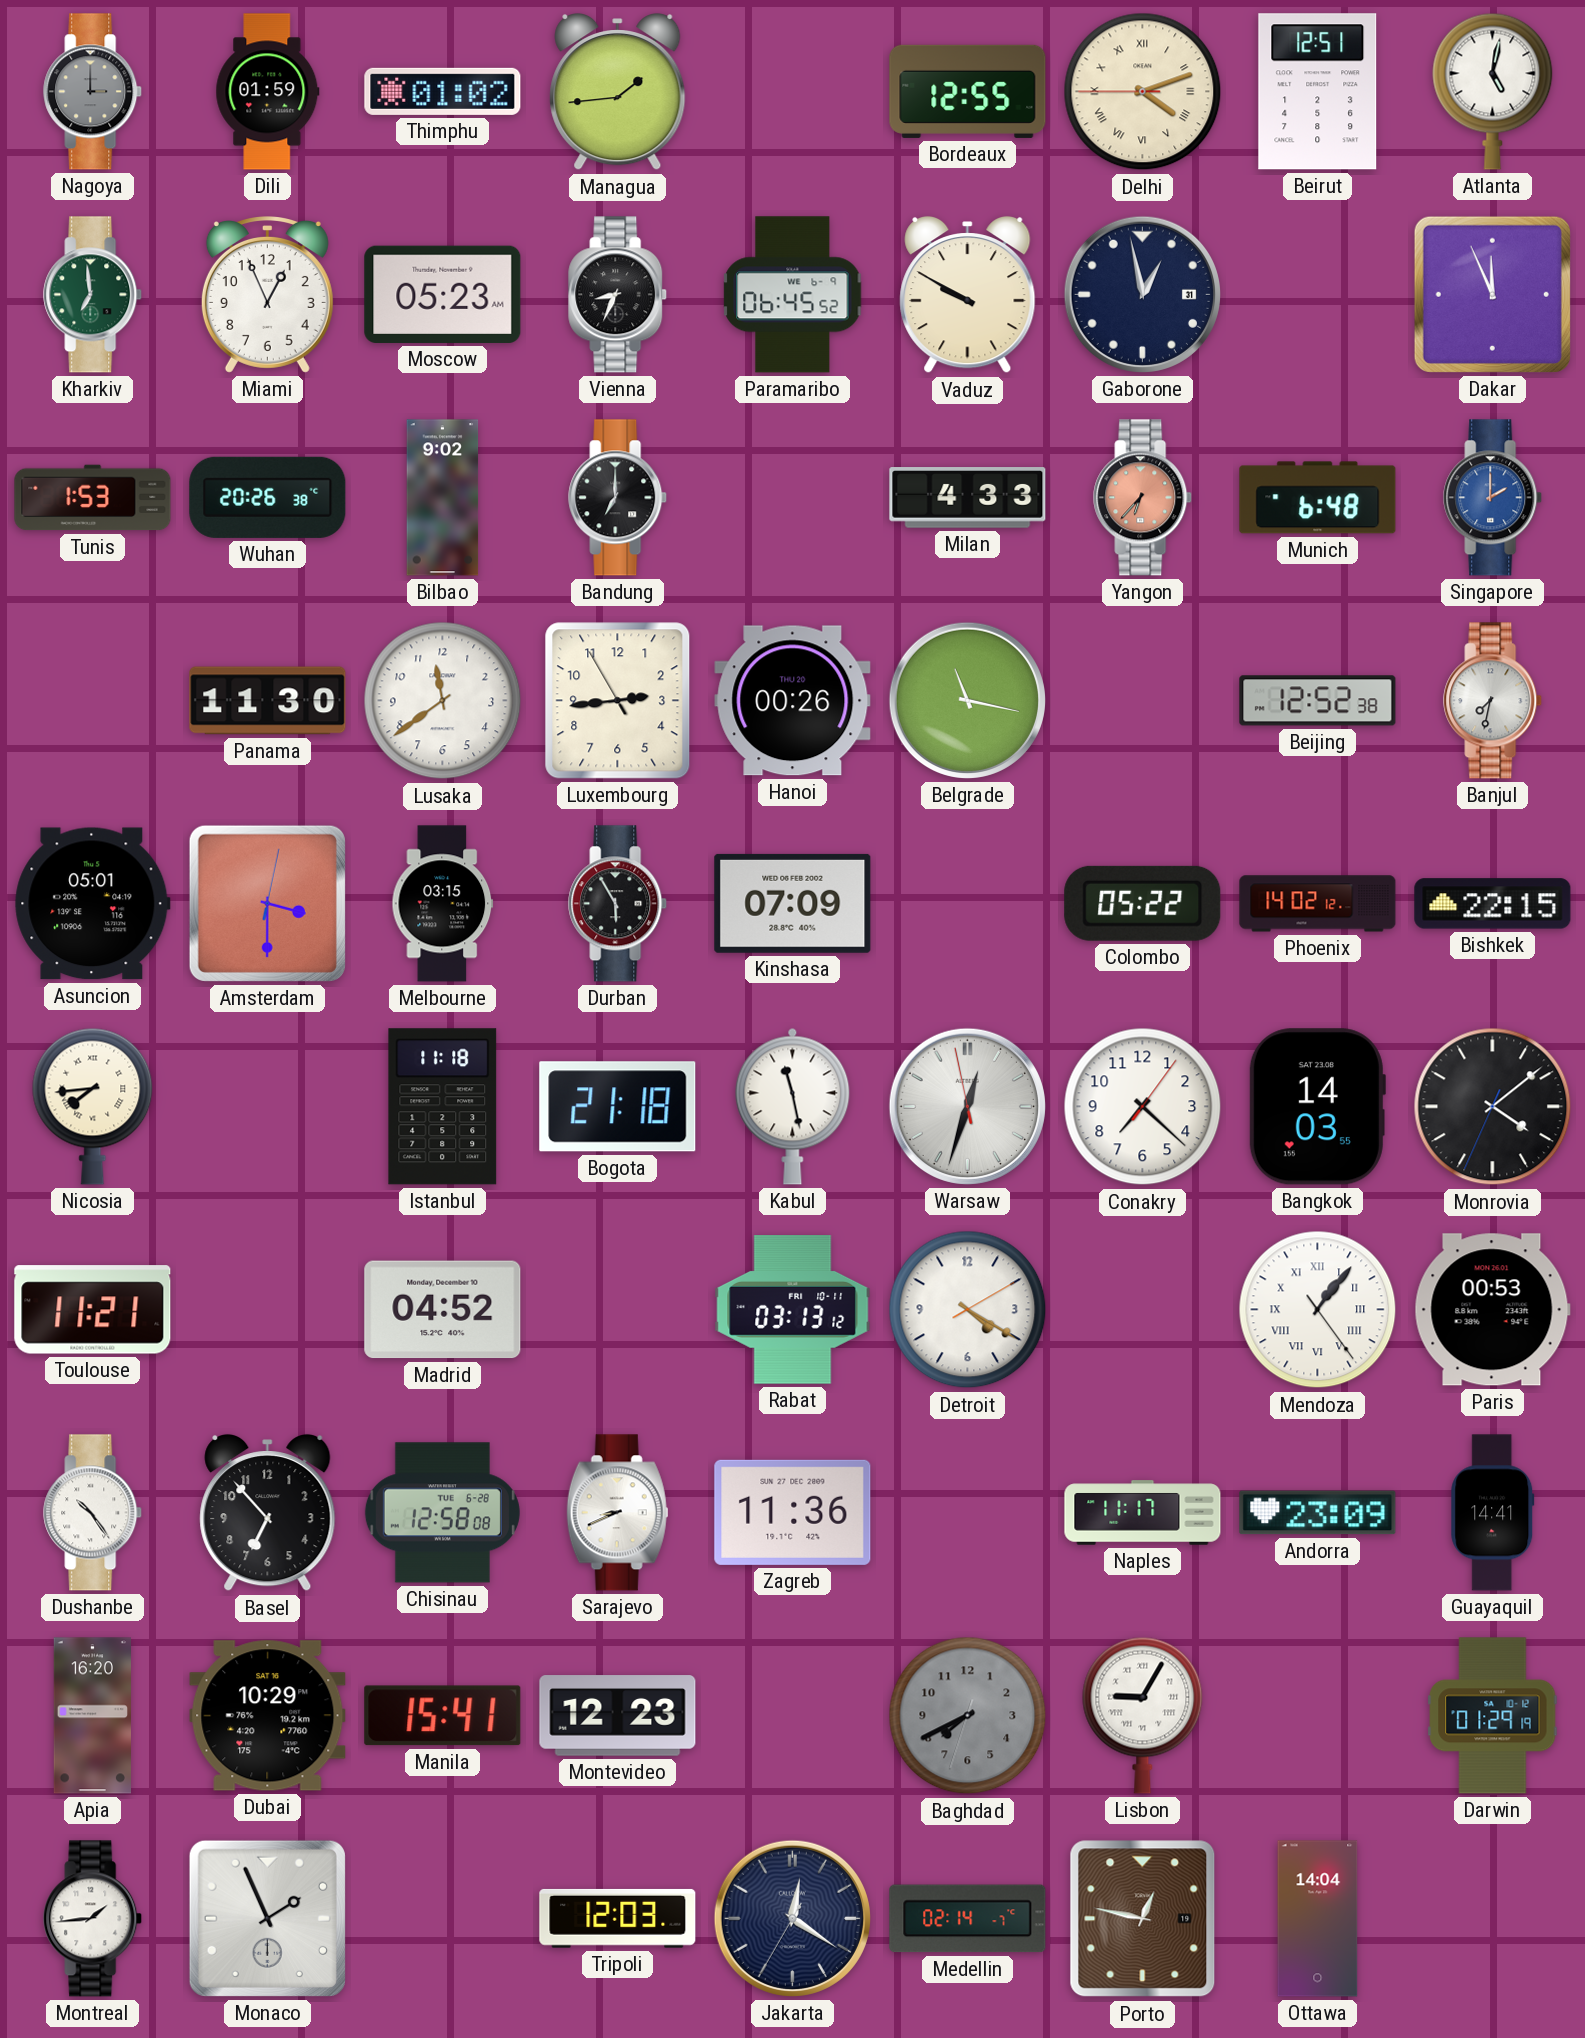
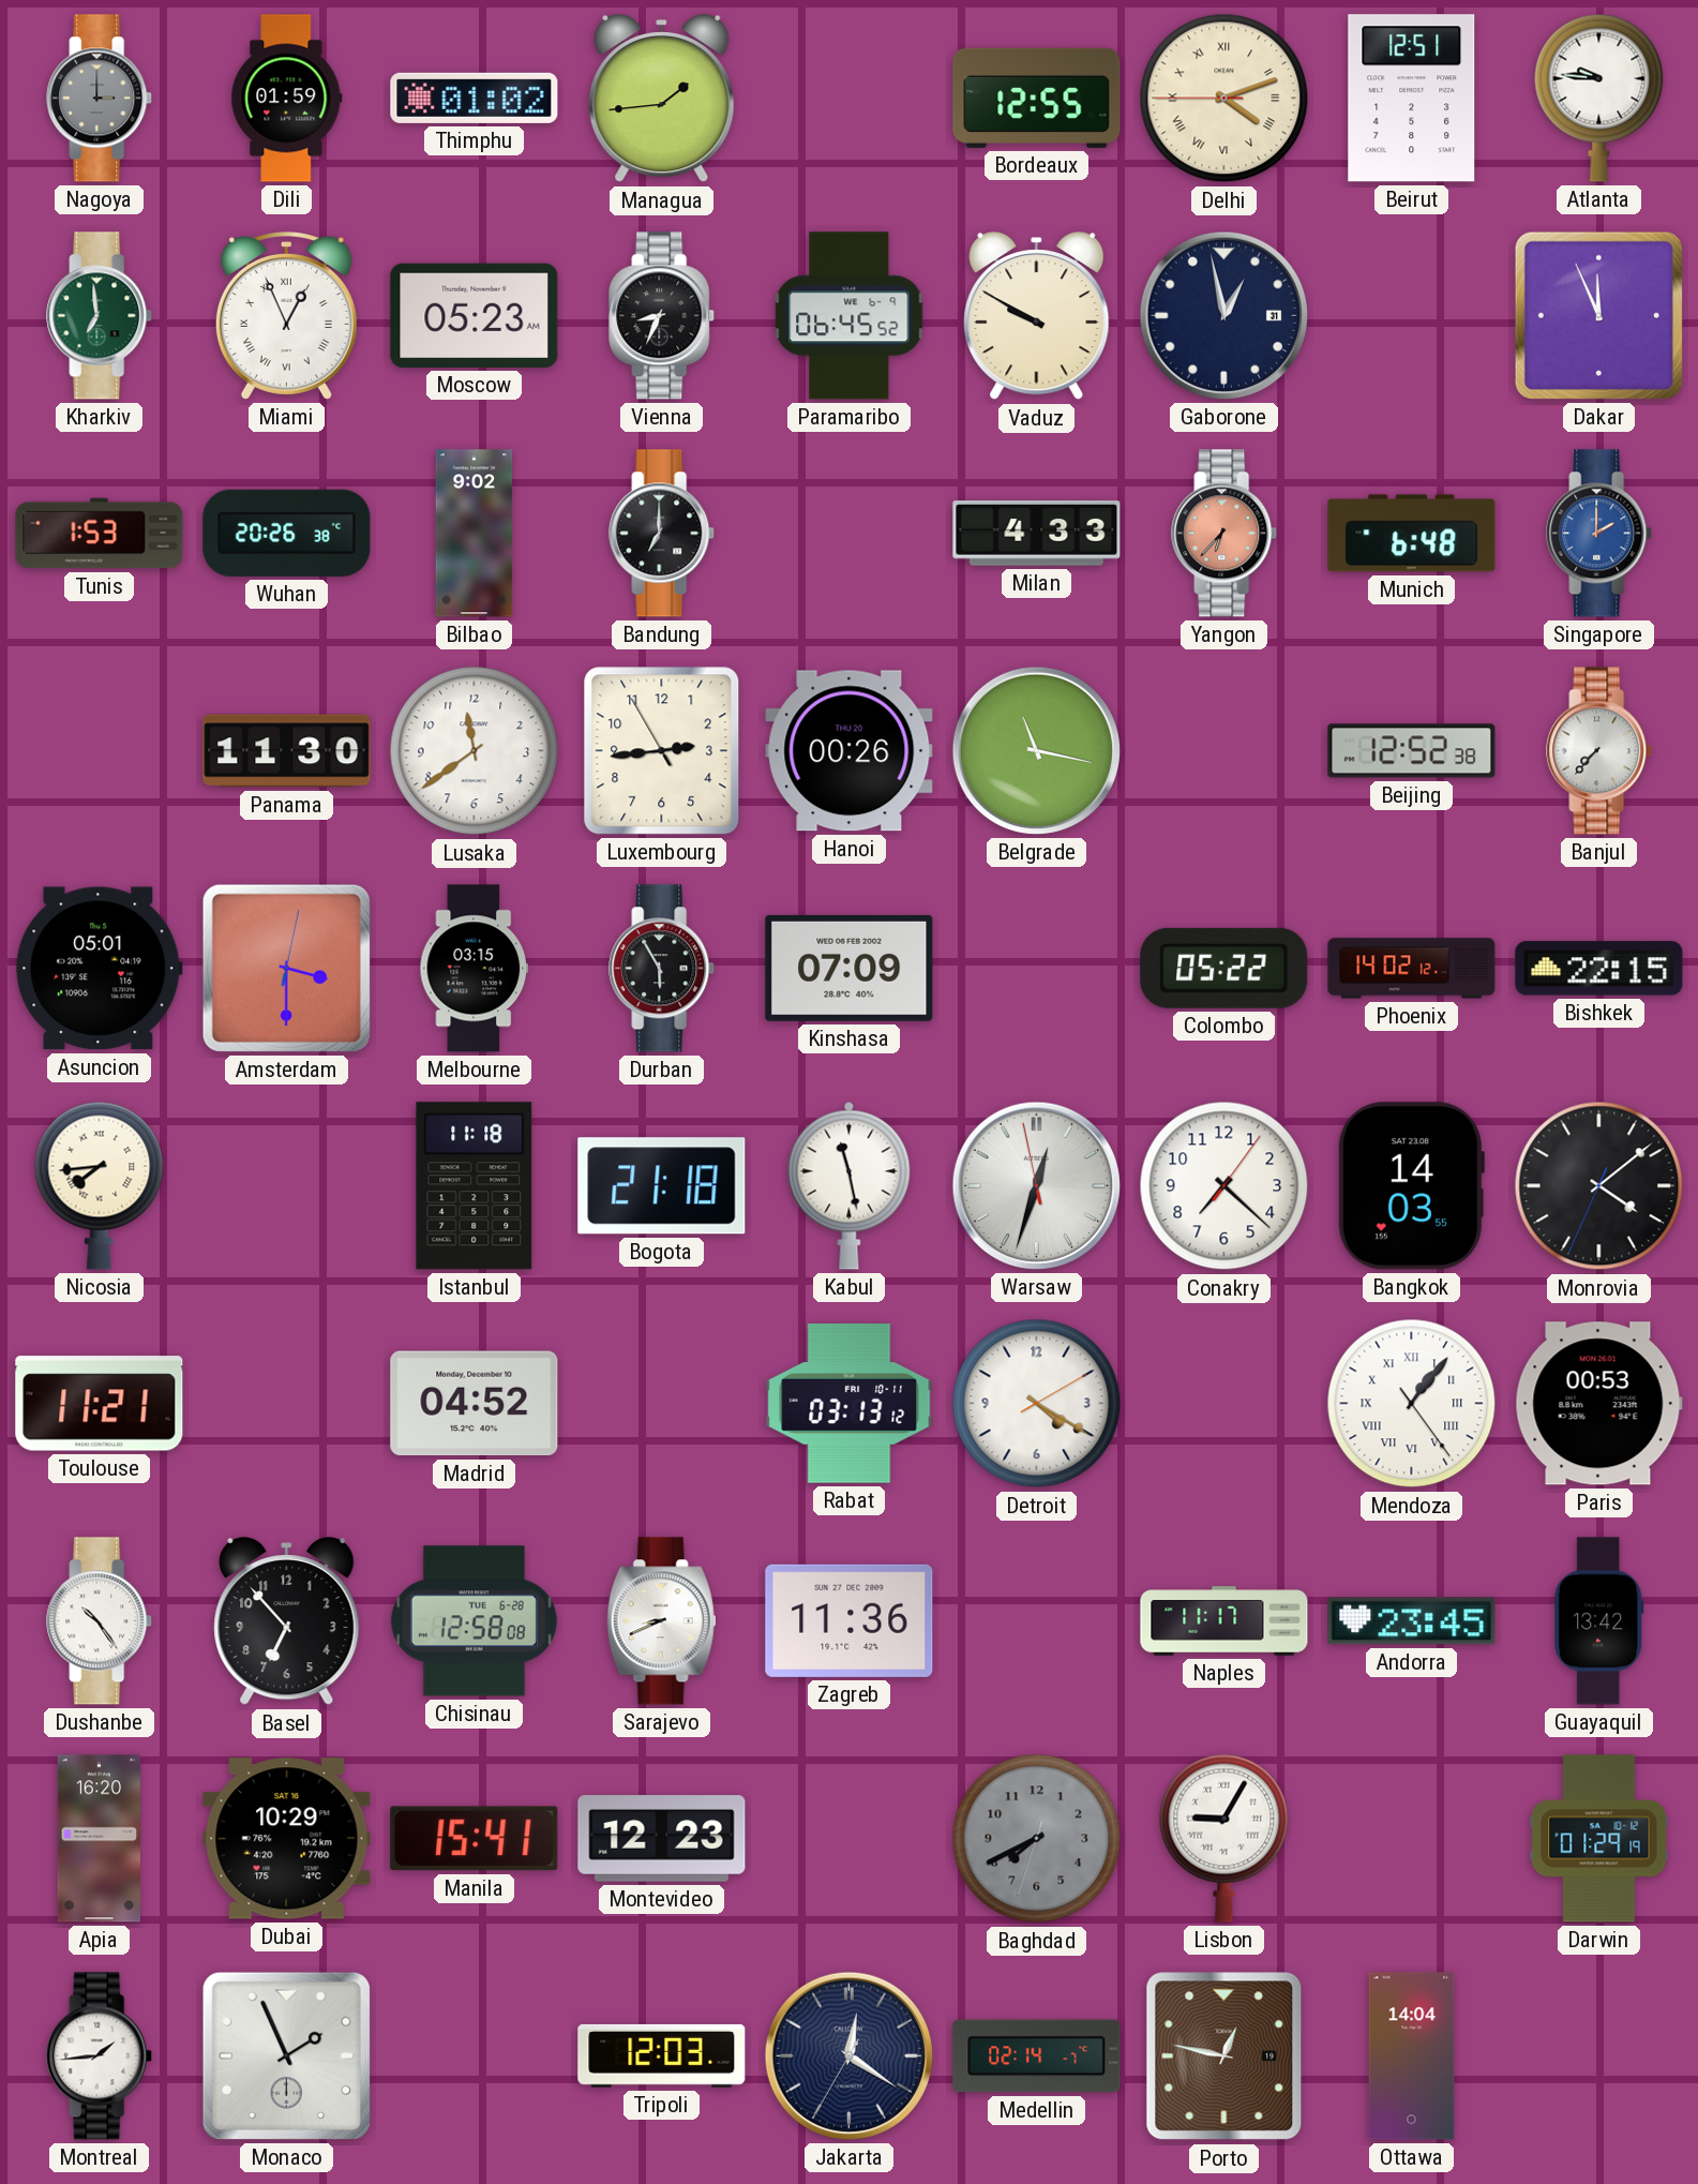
Atlanta: 5:02 -> 9:46 (1599, 98)
Miami numerals: Arabic -> Roman (286, 316)
Banjul: 7:32 -> 7:37 (1599, 751)
Andorra: 23:09 -> 23:45 (1412, 1621)
Guayaquil: 14:41 -> 13:42 (1599, 1621)
